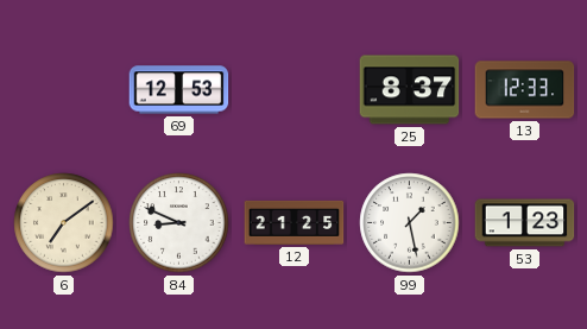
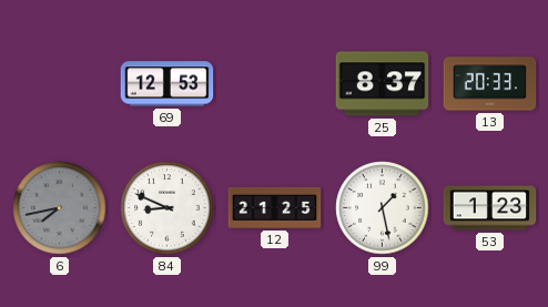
13: 12:33 -> 20:33 (490, 84)
6: 7:09 -> 7:43 (60, 208)
6 dial: cream -> grey (60, 208)
